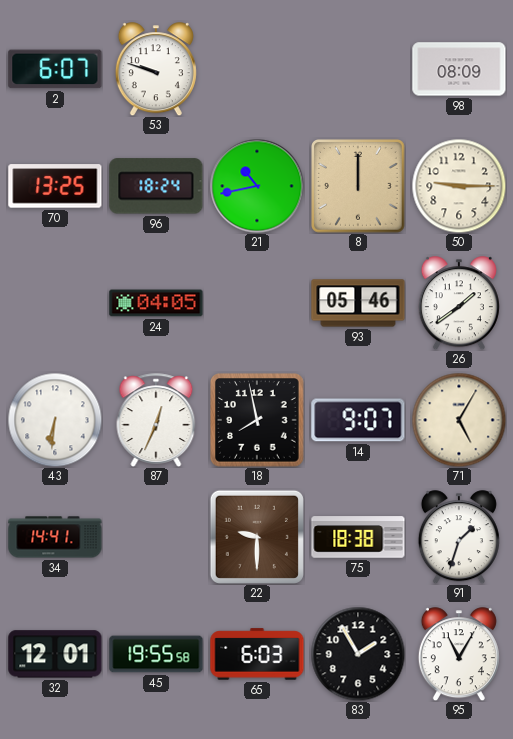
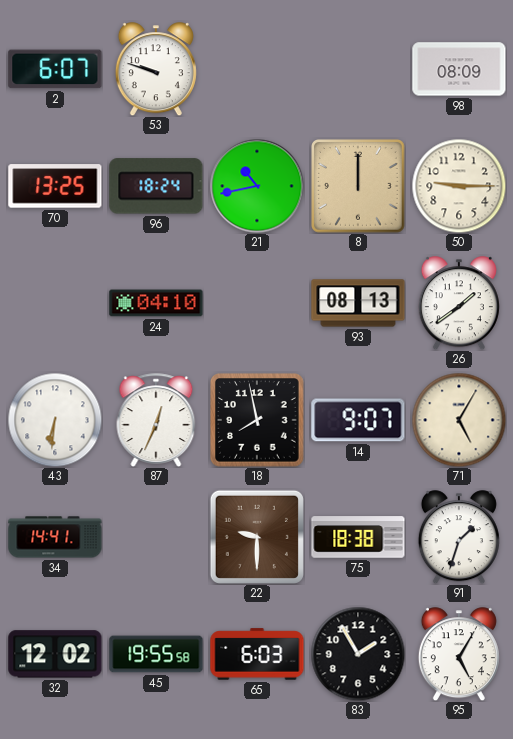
24: 04:05 -> 04:10 (156, 303)
93: 05:46 -> 08:13 (358, 303)
32: 12:01 -> 12:02 (55, 654)
95: 11:05 -> 5:05 (459, 654)
